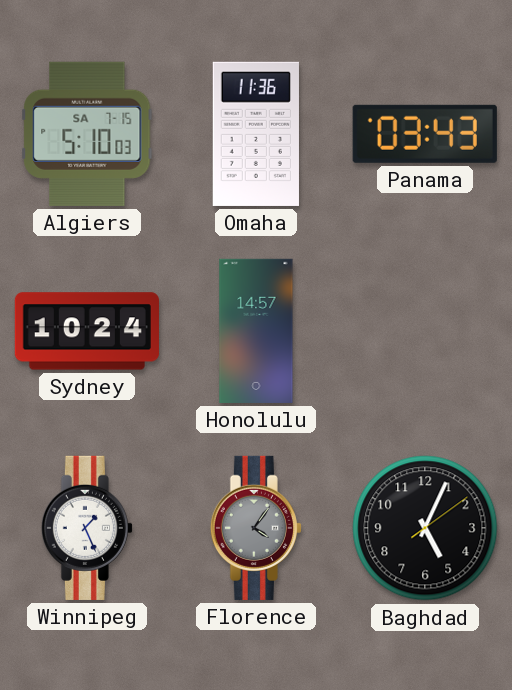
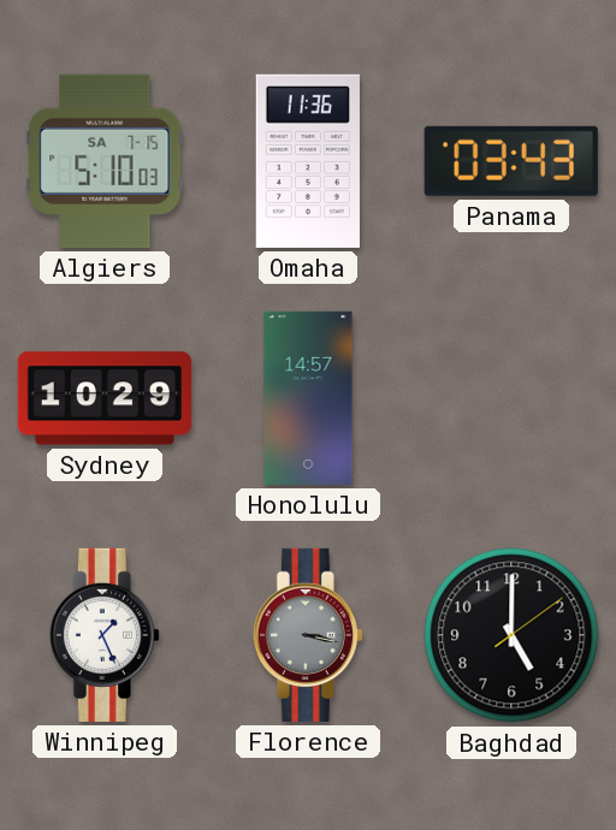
Sydney: 10:24 -> 10:29 (105, 398)
Florence: 4:06 -> 3:17 (308, 635)
Baghdad: 5:04 -> 5:00 (511, 635)
